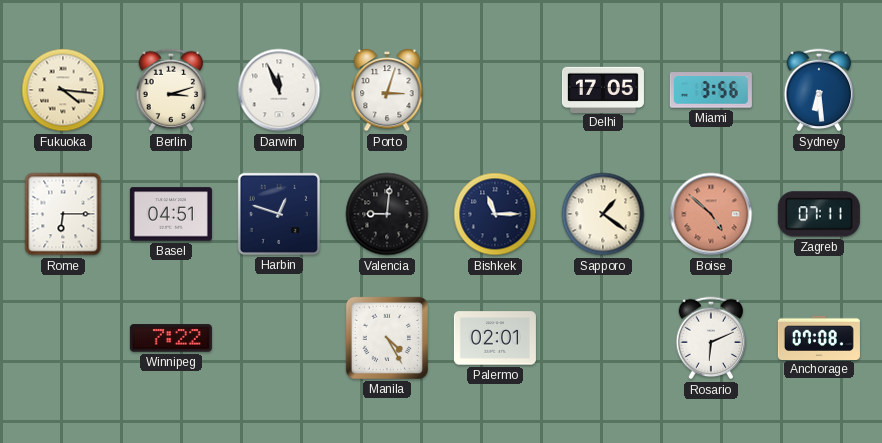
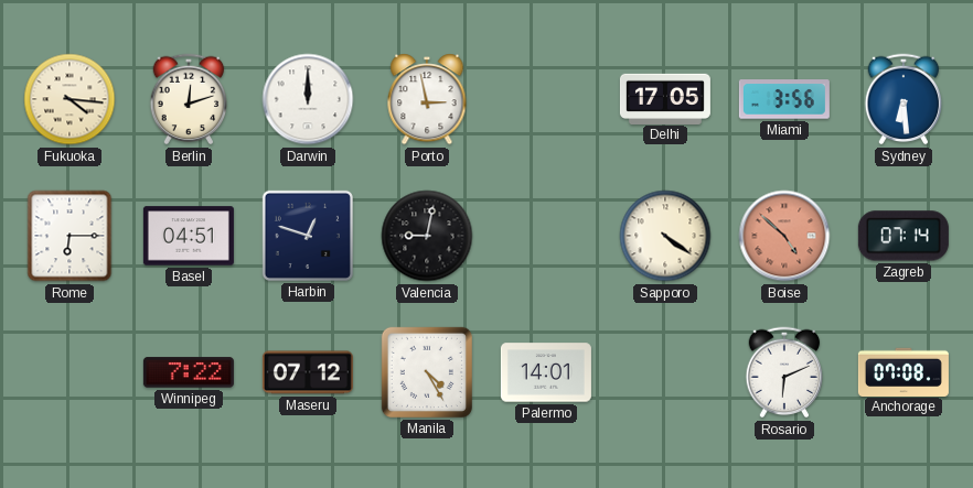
Berlin: 3:12 -> 12:12 (189, 99)
Darwin: 11:56 -> 12:00 (308, 99)
Porto: 3:03 -> 2:58 (427, 100)
Valencia: 9:01 -> 9:02 (427, 236)
Bishkek: 11:15 -> none (495, 214)
Sapporo: 1:21 -> 4:21 (665, 236)
Zagreb: 07:11 -> 07:14 (904, 236)
Maseru: none -> 07:12 (308, 372)
Palermo: 02:01 -> 14:01 (546, 372)
